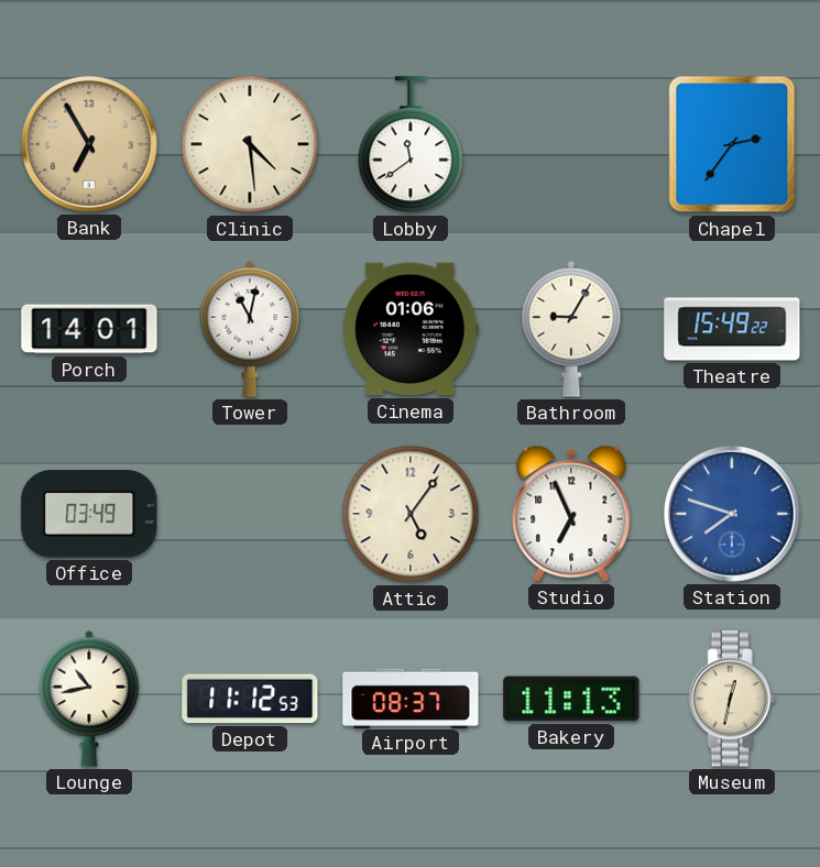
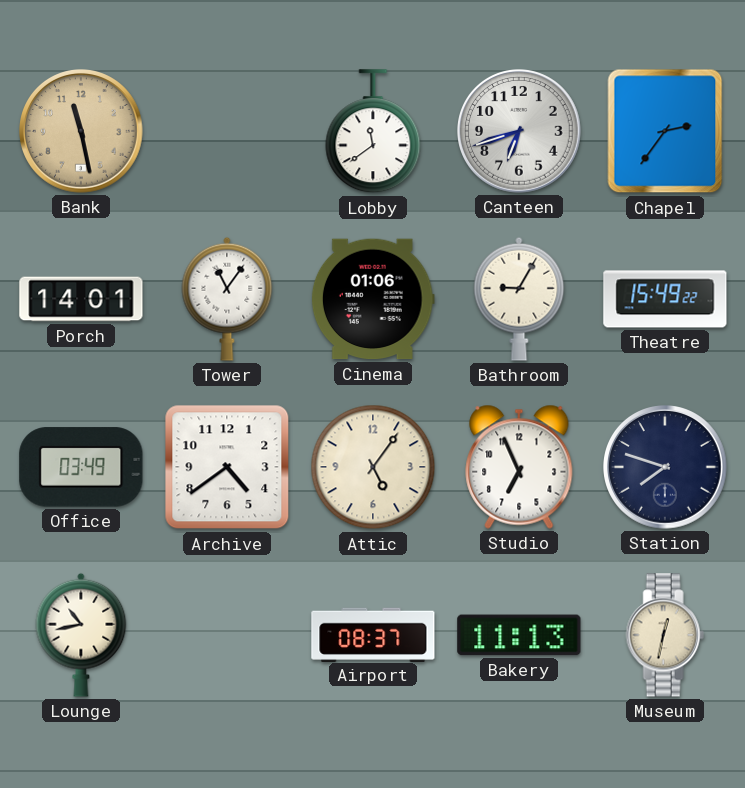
Bank: 6:55 -> 11:28 (82, 132)
Clinic: 4:29 -> none (250, 144)
Canteen: none -> 6:42 (520, 132)
Tower: 11:02 -> 11:06 (227, 299)
Archive: none -> 4:39 (227, 467)
Station dial: blue -> navy (666, 468)
Depot: 11:12 -> none (250, 699)
